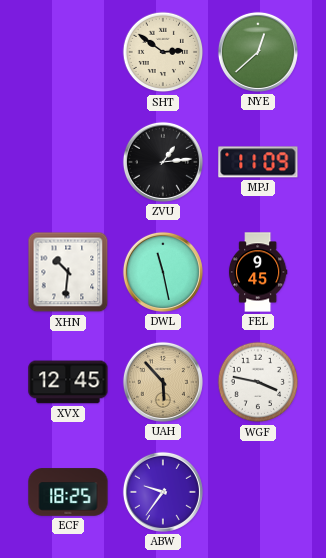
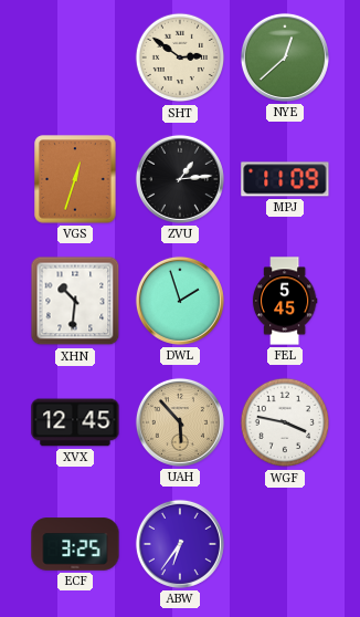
VGS: none -> 12:33 (75, 179)
DWL: 11:28 -> 1:57 (180, 301)
FEL: 9:45 -> 5:45 (285, 301)
ECF: 18:25 -> 3:25 (75, 544)
ABW: 9:36 -> 6:36 (180, 544)
